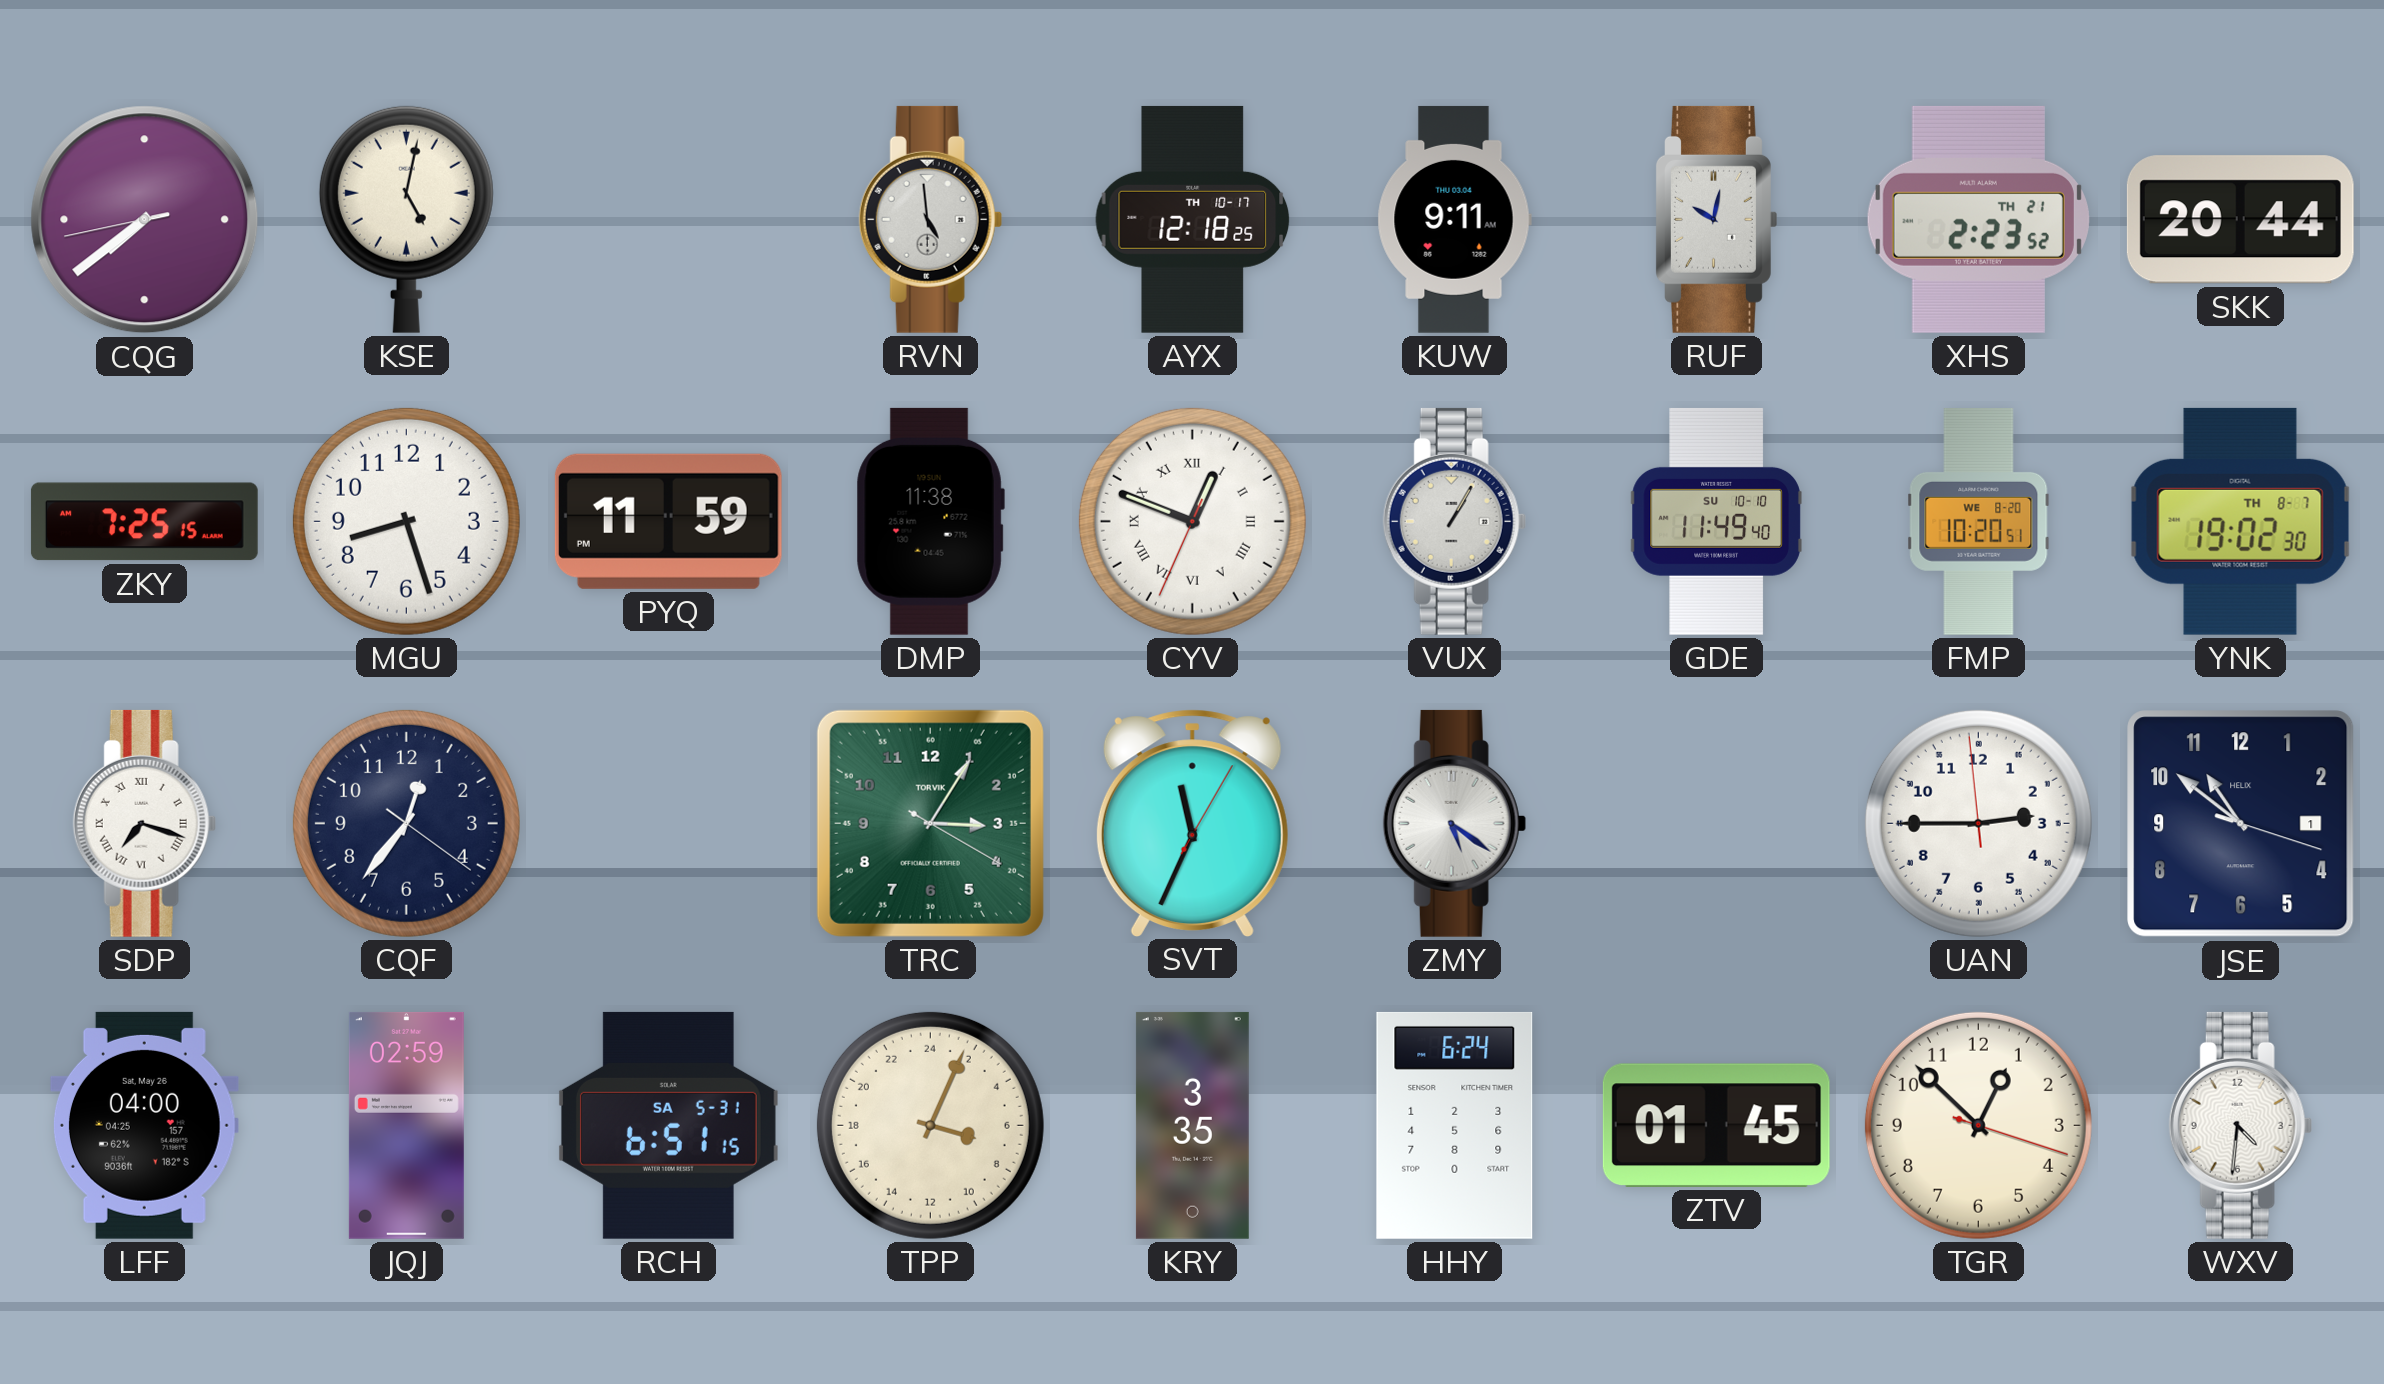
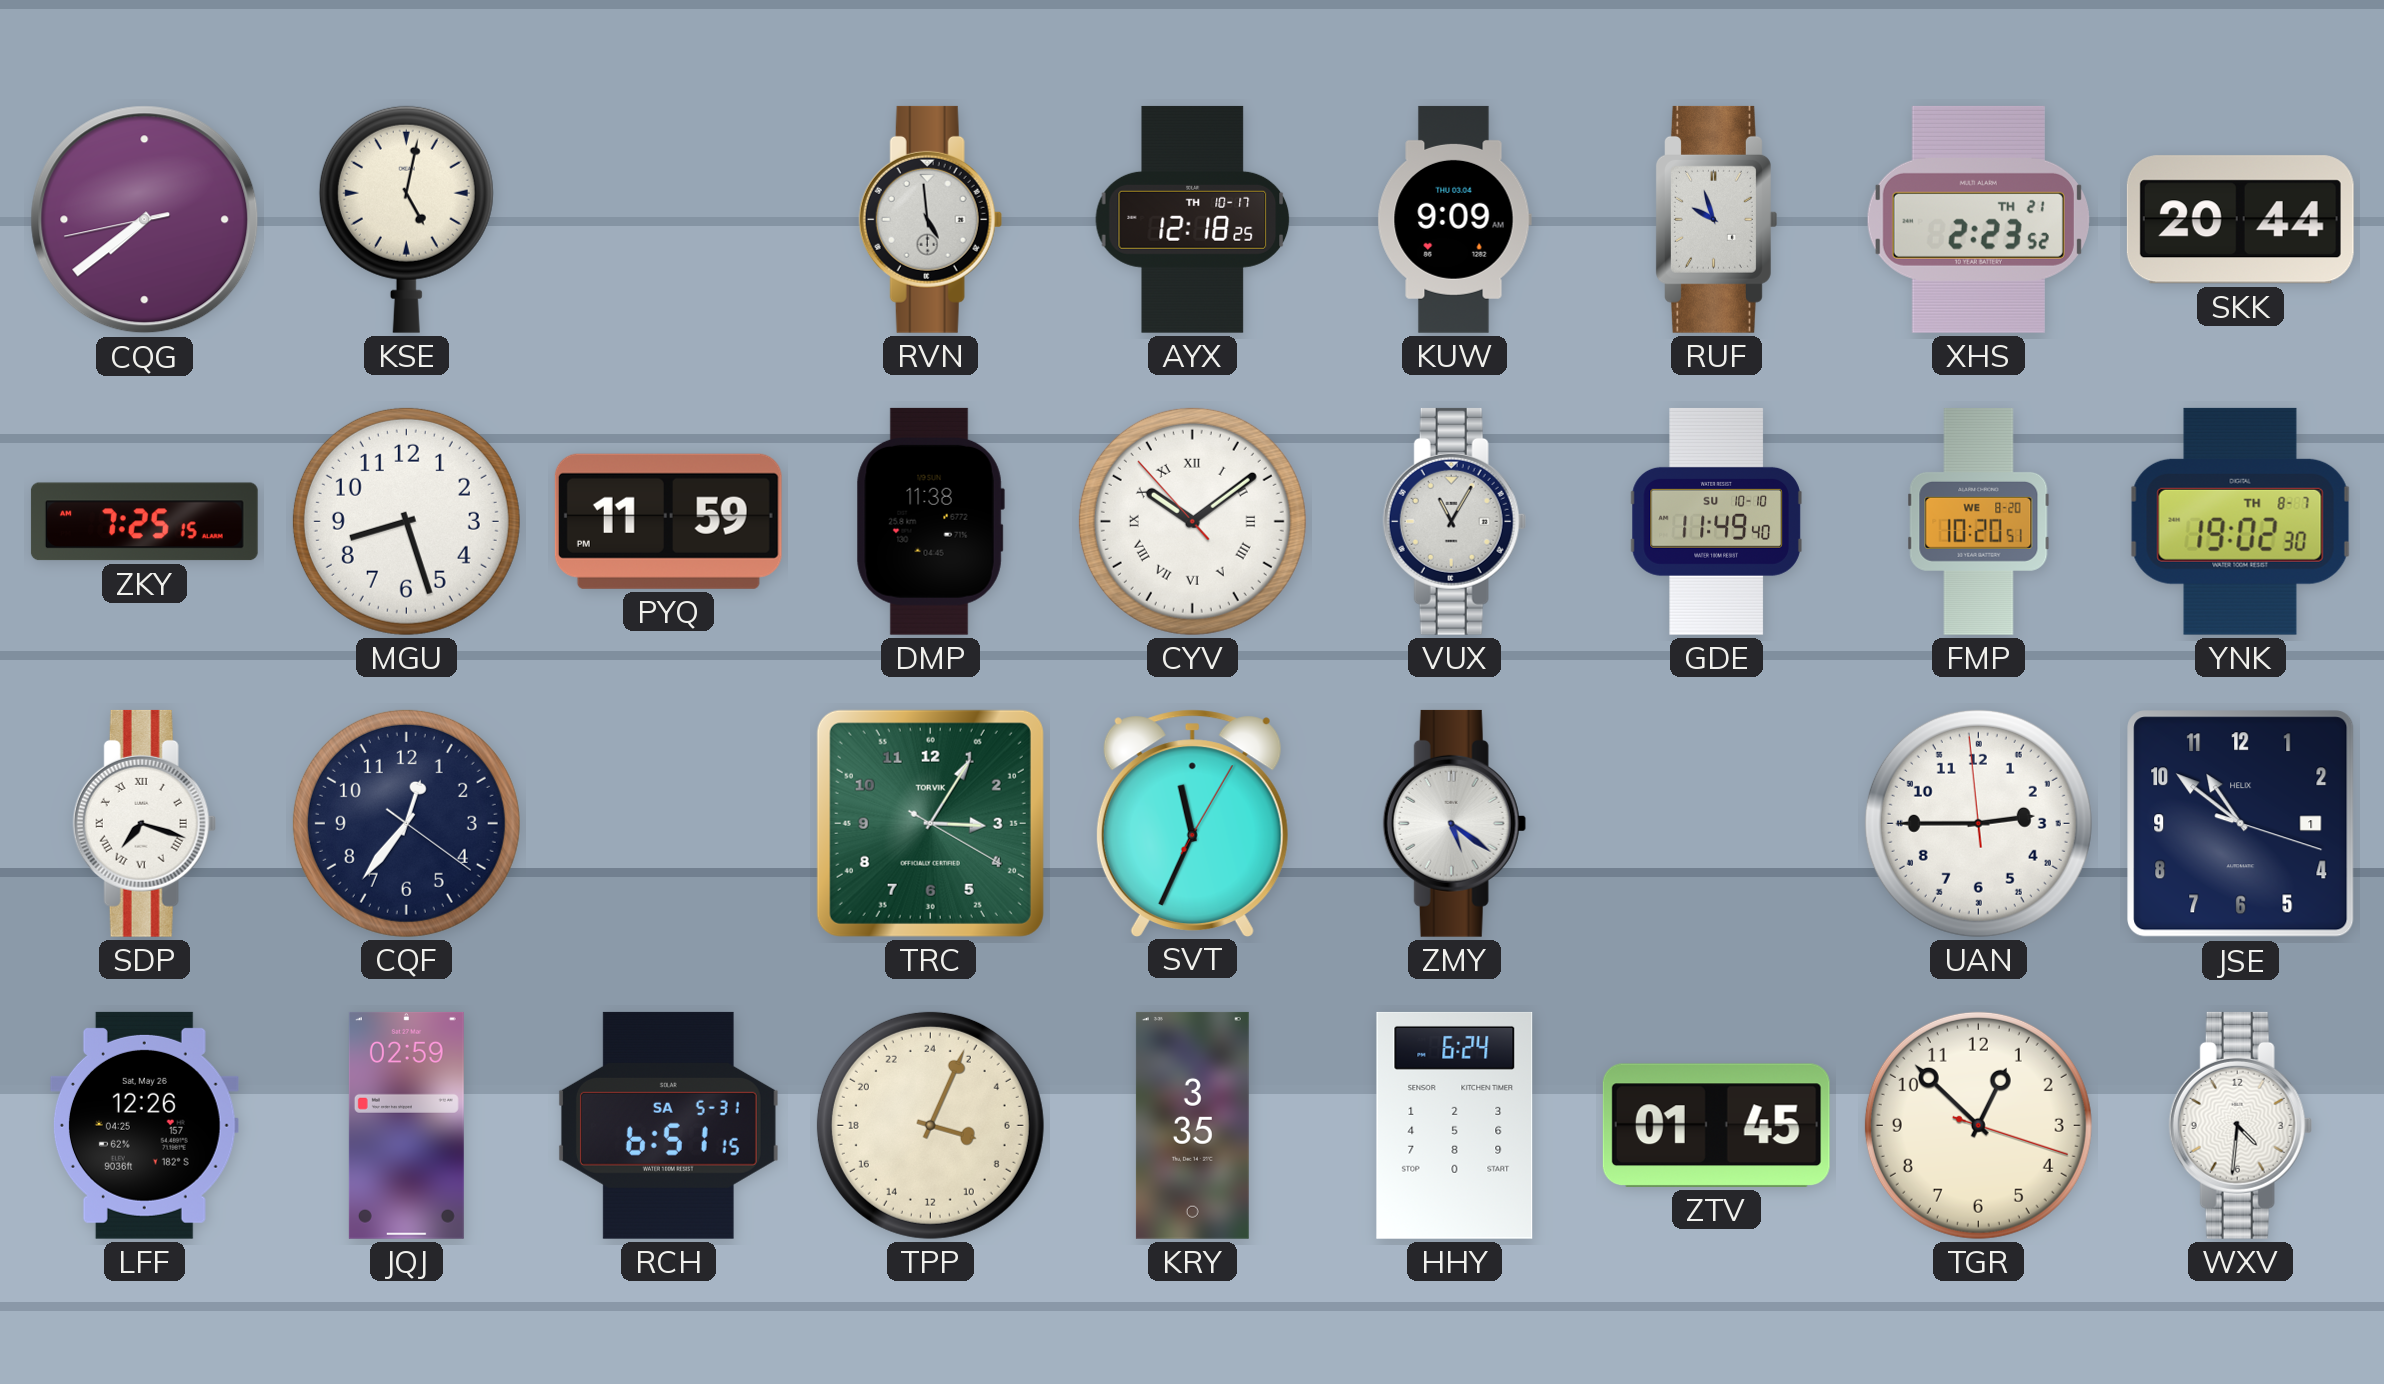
KUW: 9:11 -> 9:09 (1454, 219)
RUF: 10:02 -> 9:57 (1716, 219)
CYV: 12:48 -> 10:08 (1192, 521)
VUX: 1:05 -> 11:05 (1454, 521)
LFF: 04:00 -> 12:26 (144, 1125)
